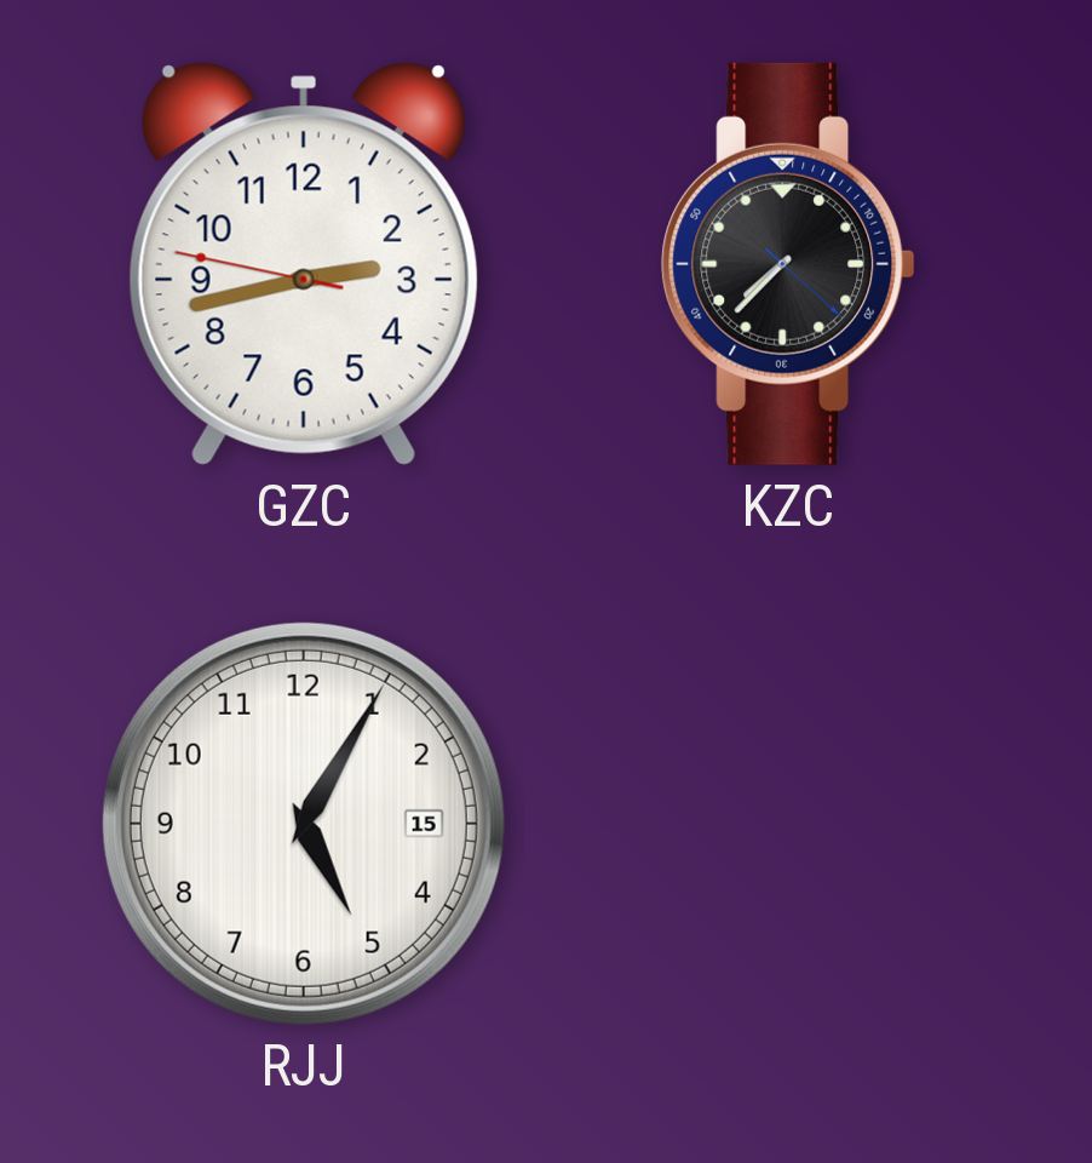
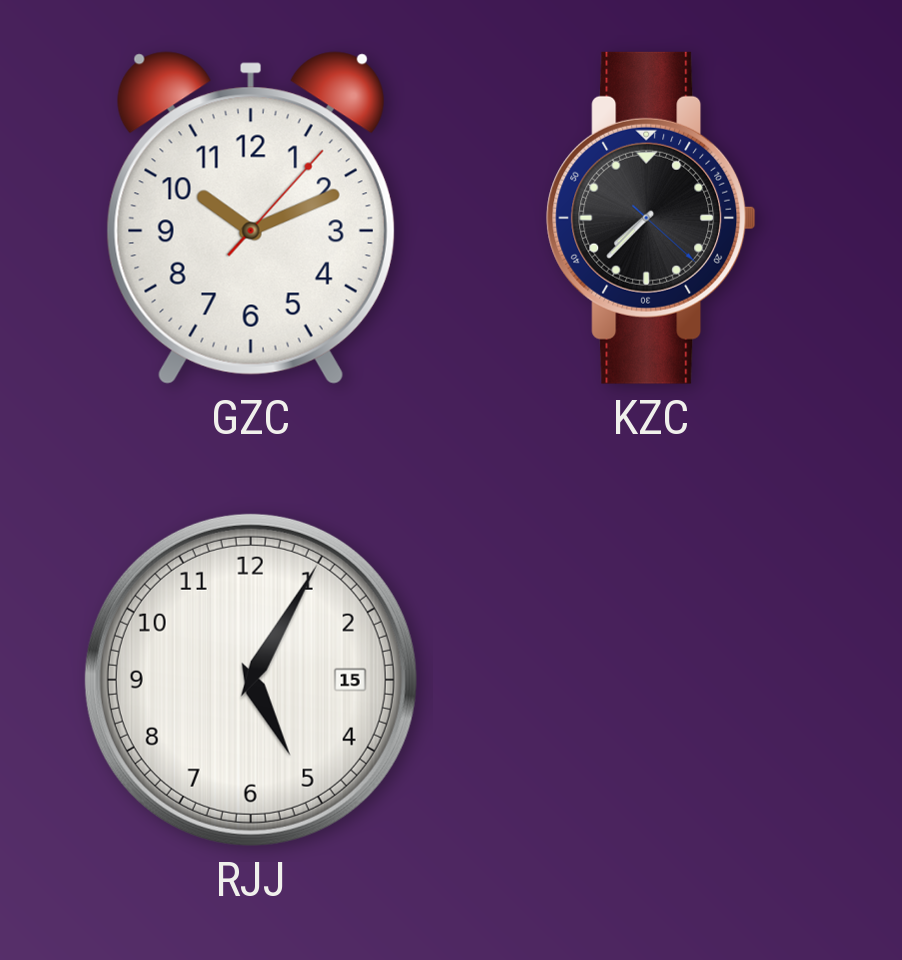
GZC: 2:42 -> 10:11 (251, 218)
